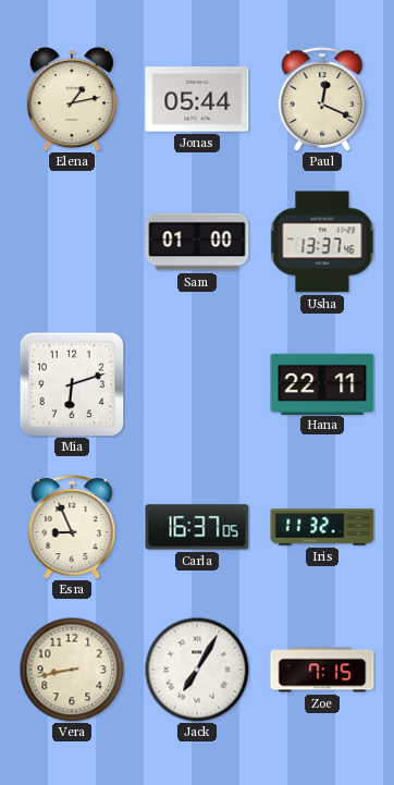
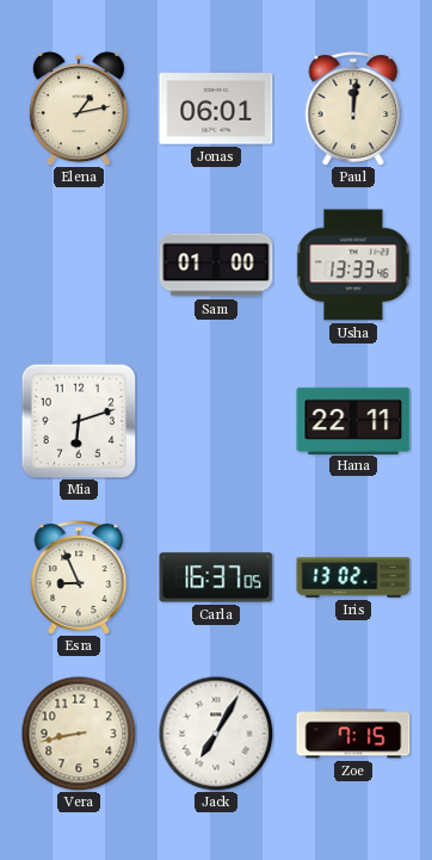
Jonas: 05:44 -> 06:01 (216, 109)
Paul: 12:19 -> 12:01 (353, 109)
Usha: 13:37 -> 13:33 (353, 265)
Iris: 11:32 -> 13:02 (353, 577)
